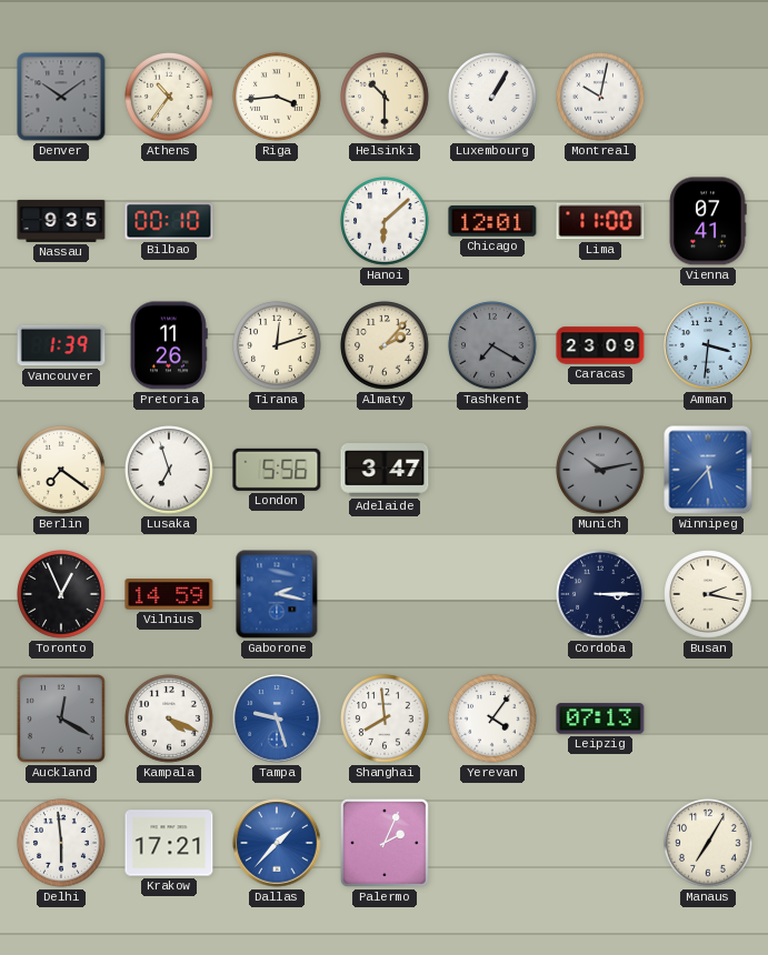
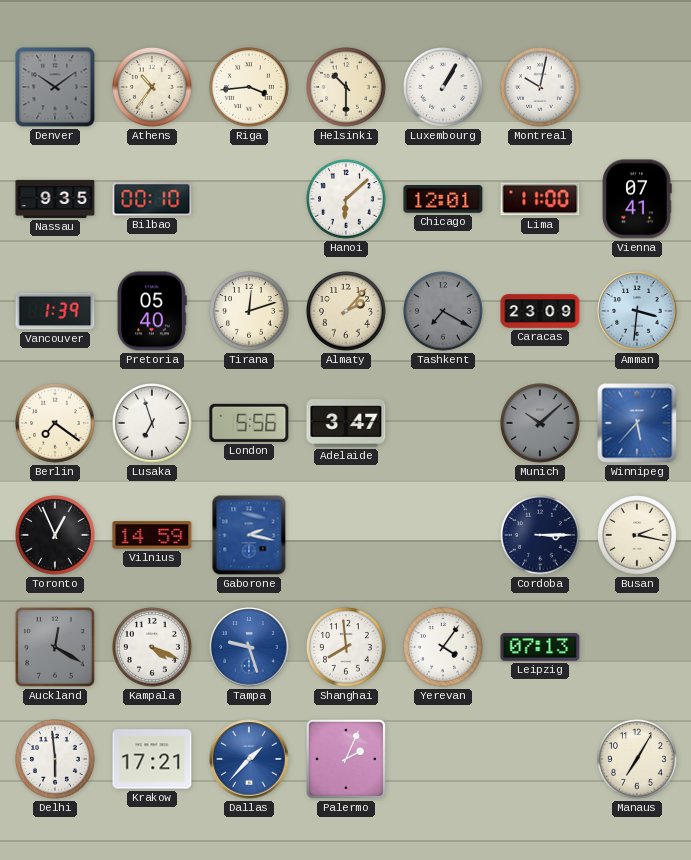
Pretoria: 11:26 -> 05:40 (152, 311)
Munich: 10:13 -> 10:08 (541, 424)
